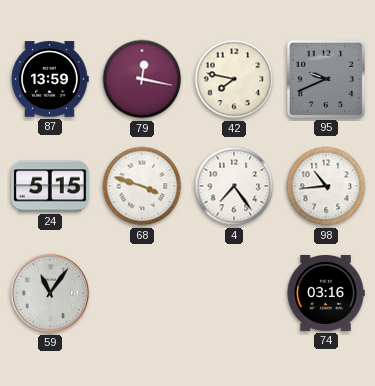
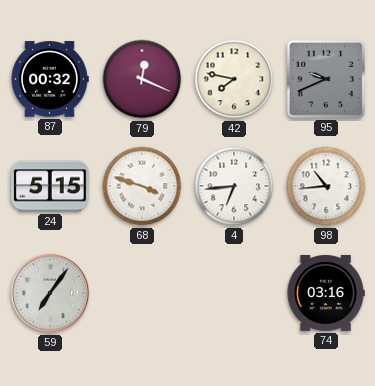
87: 13:59 -> 00:32 (50, 79)
79: 12:17 -> 12:19 (142, 79)
4: 7:24 -> 6:44 (234, 186)
59: 11:06 -> 7:06 (50, 293)
